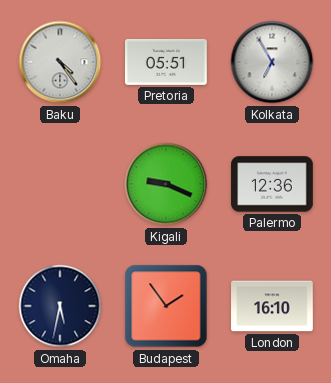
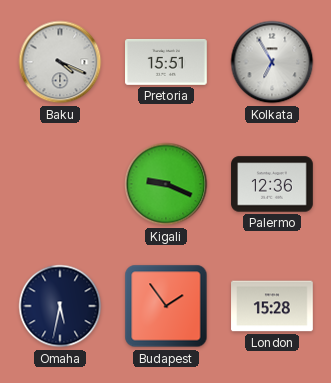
Baku: 4:24 -> 4:19 (60, 62)
Pretoria: 05:51 -> 15:51 (167, 62)
London: 16:10 -> 15:28 (272, 306)
